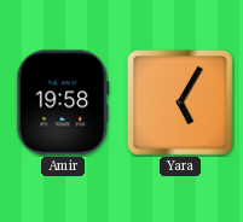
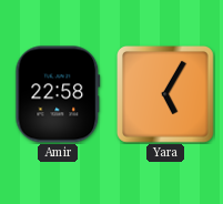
Amir: 19:58 -> 22:58 (58, 94)
